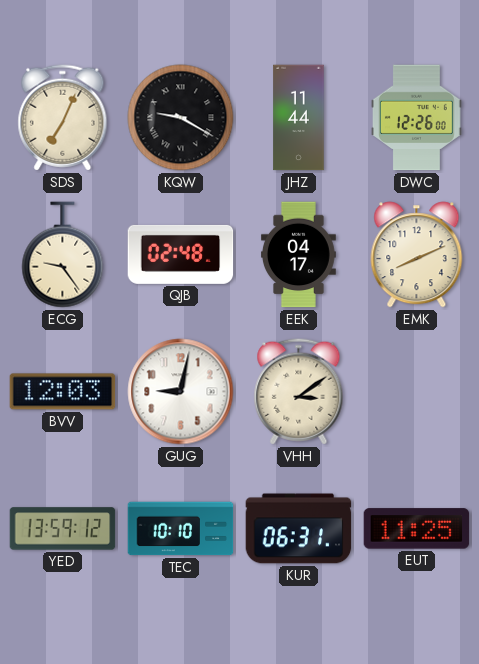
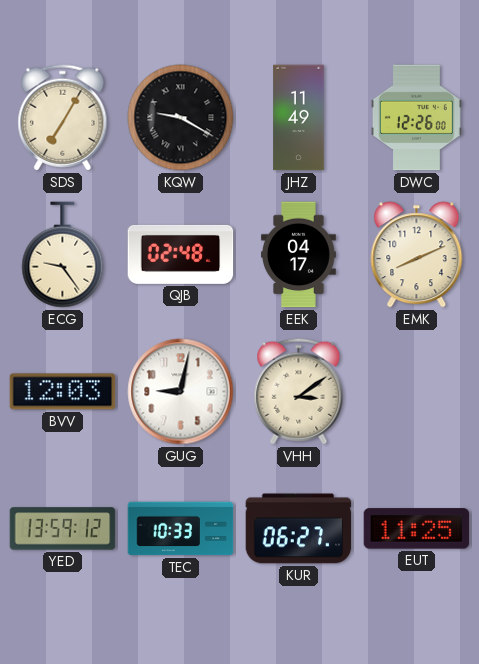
SDS: 7:04 -> 7:05 (63, 118)
JHZ: 11:44 -> 11:49 (299, 118)
TEC: 10:10 -> 10:33 (181, 529)
KUR: 06:31 -> 06:27 (299, 529)
